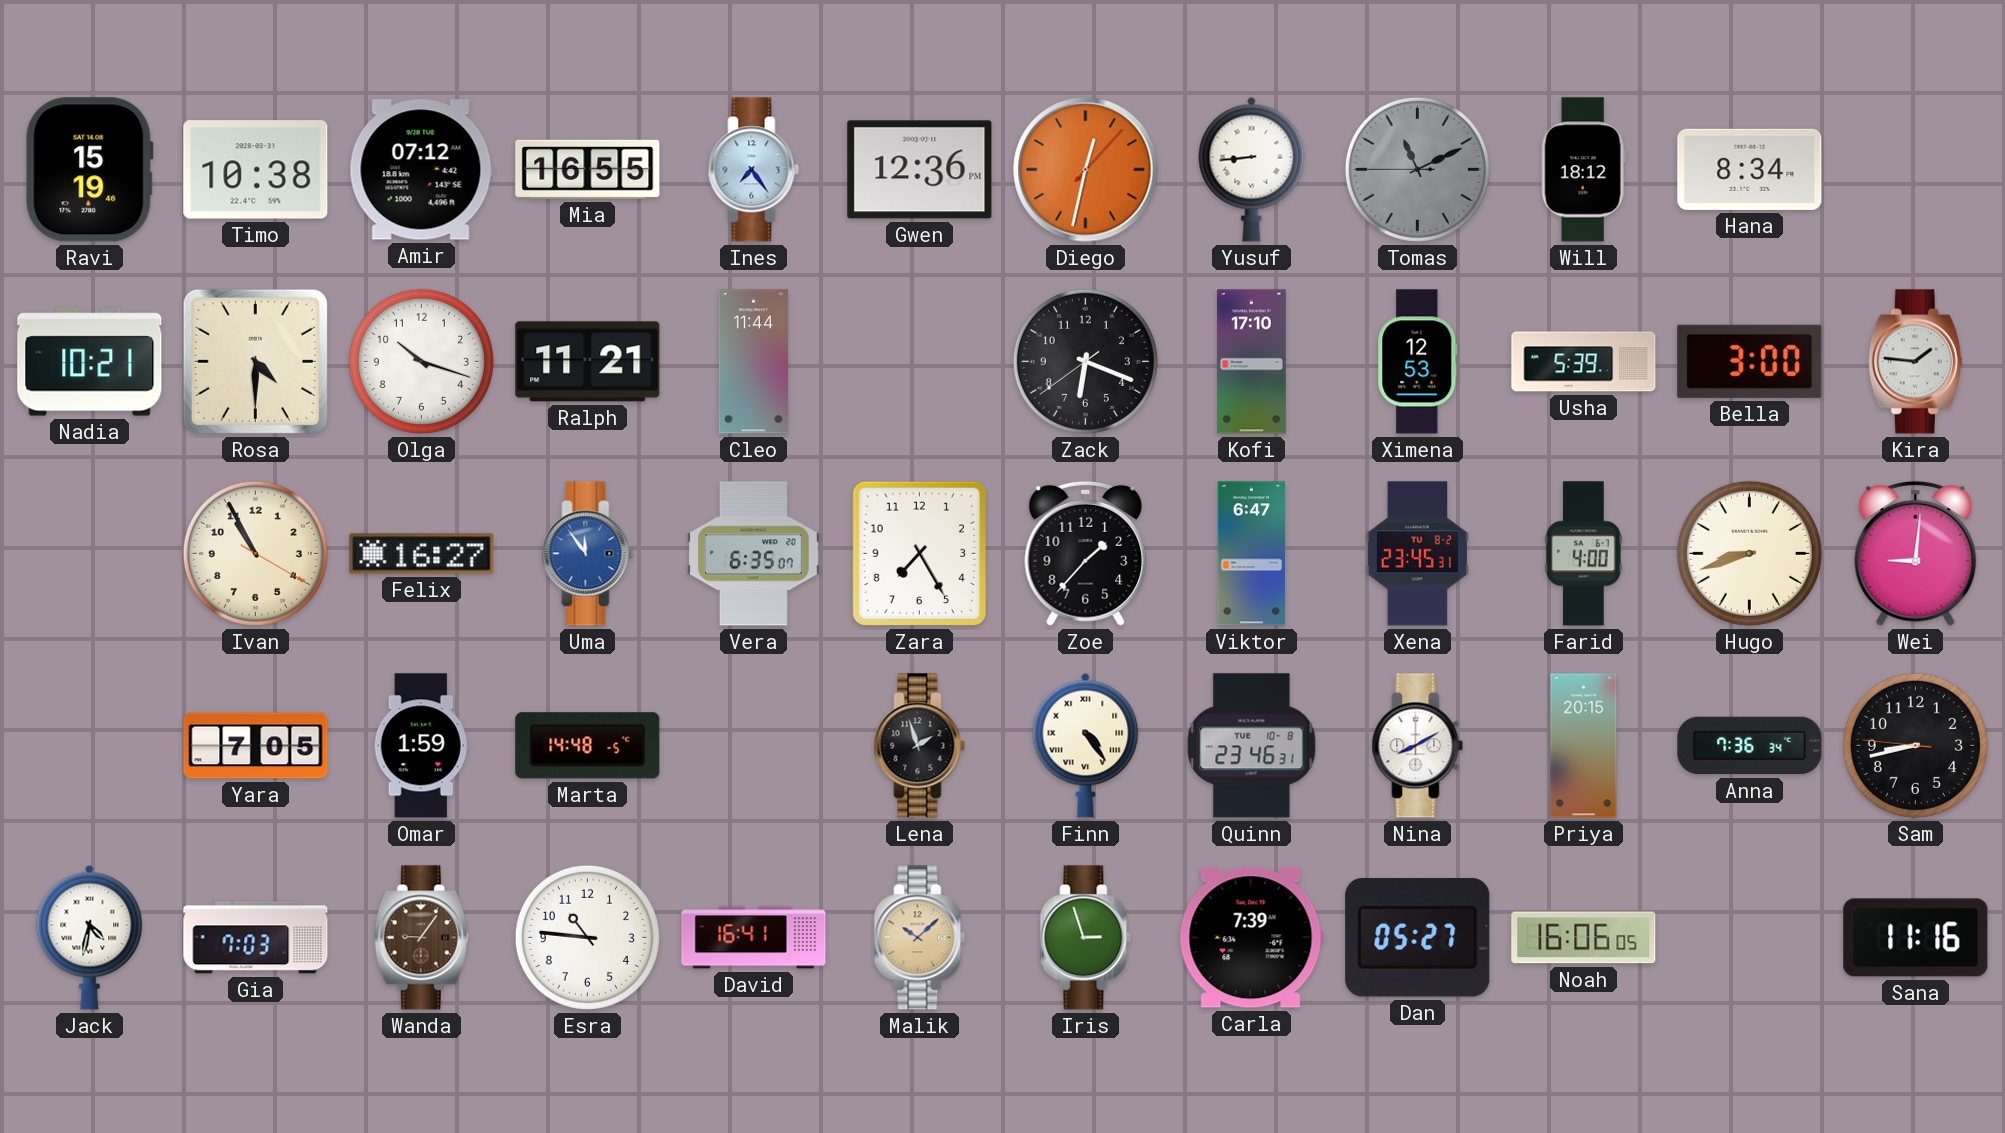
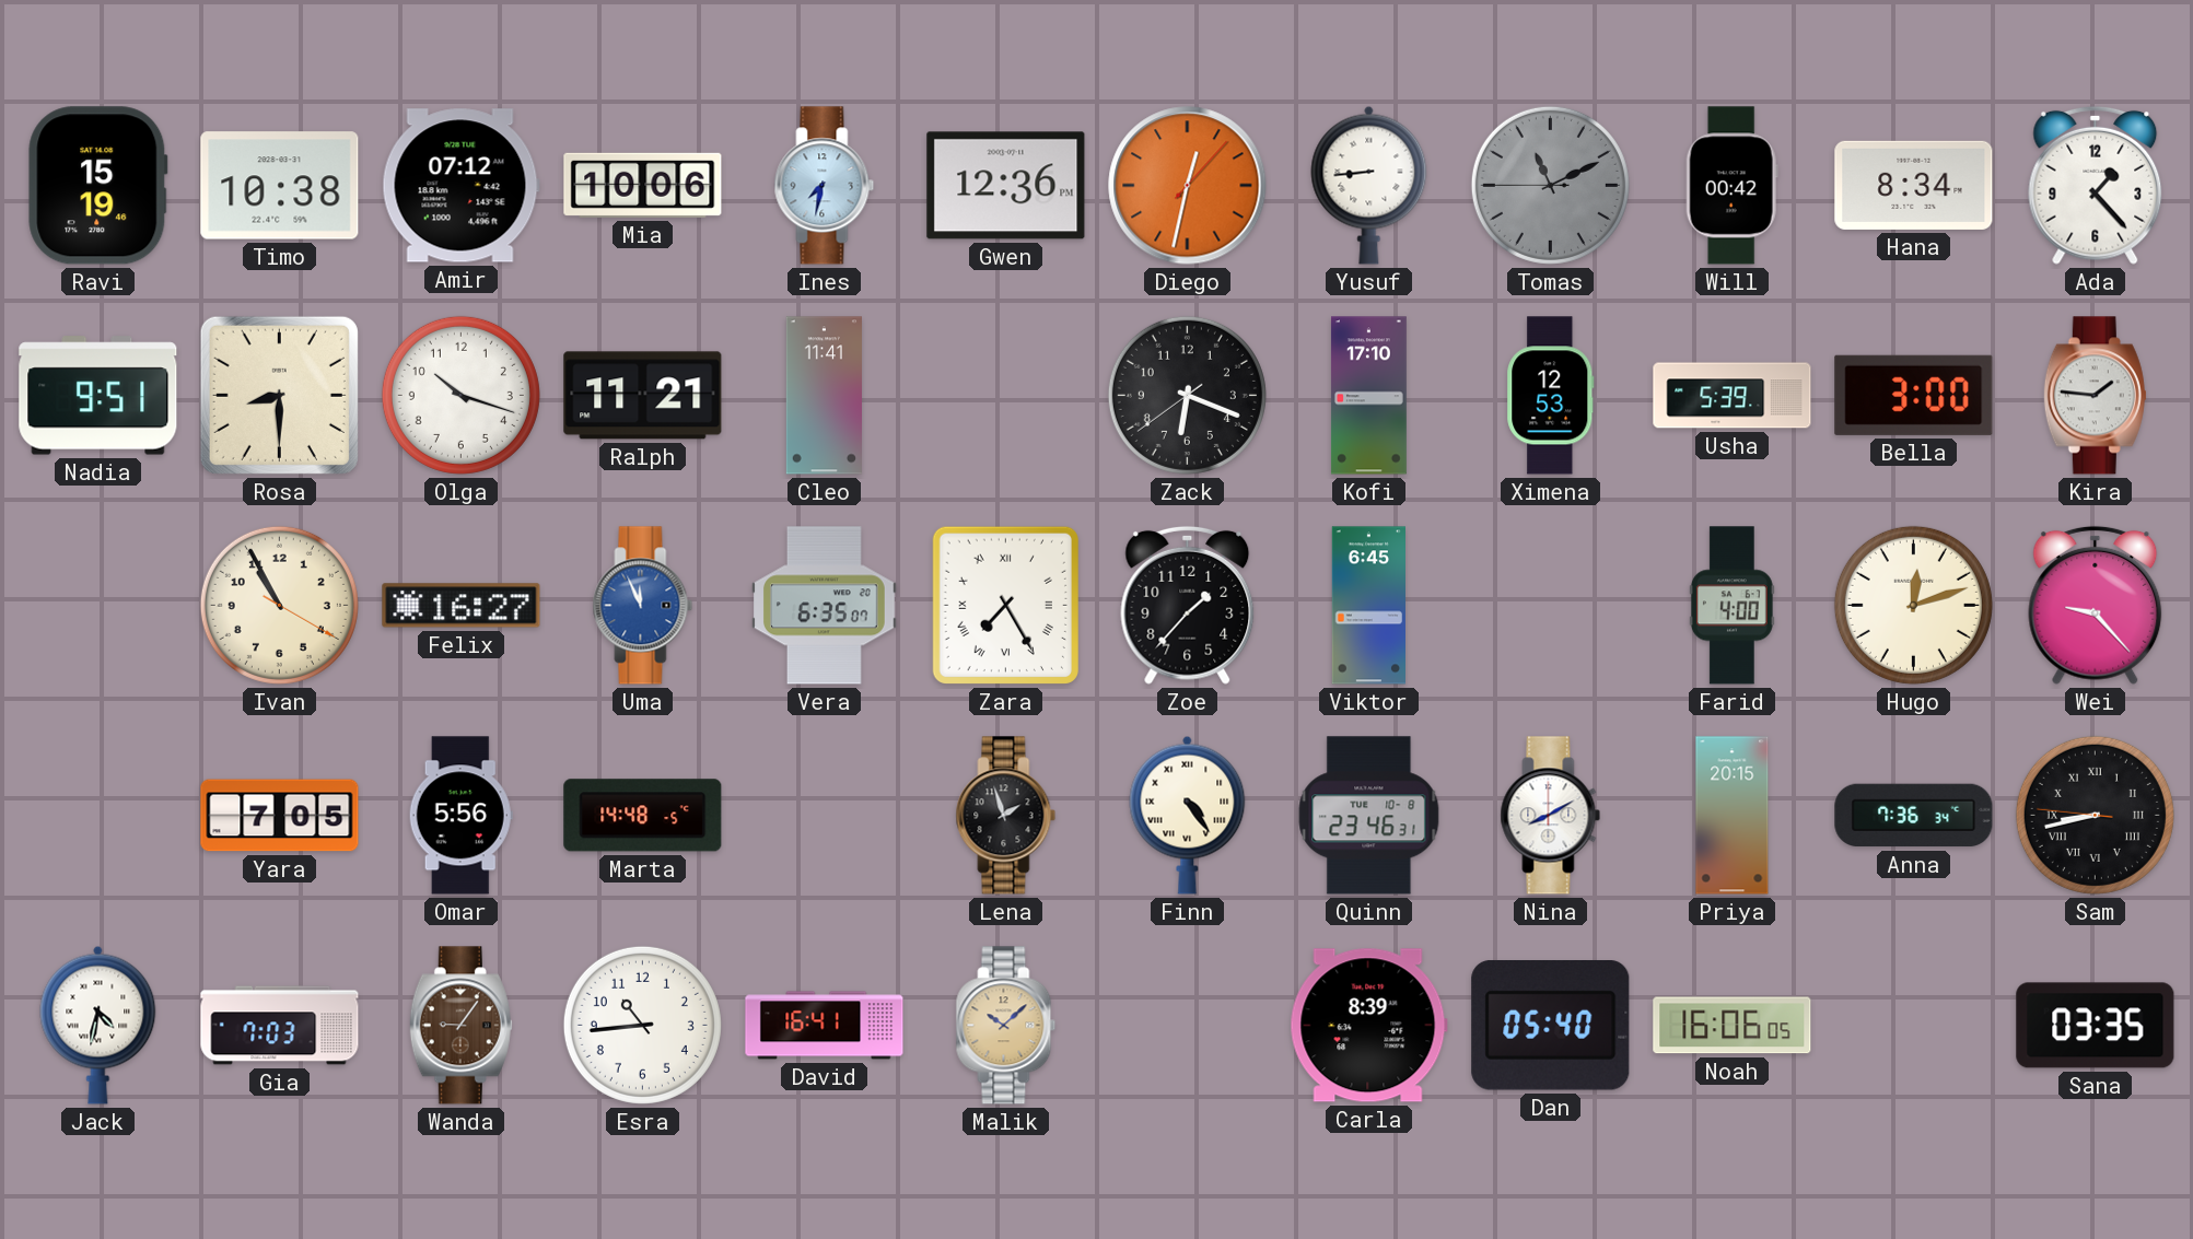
Mia: 16:55 -> 10:06 (643, 185)
Ines: 7:24 -> 7:32 (825, 186)
Will: 18:12 -> 00:42 (1731, 186)
Ada: none -> 1:23 (2096, 185)
Nadia: 10:21 -> 9:51 (98, 396)
Rosa: 4:30 -> 8:30 (279, 395)
Cleo: 11:44 -> 11:41 (824, 396)
Uma: 11:54 -> 11:56 (643, 606)
Zara numerals: Arabic -> Roman (1005, 605)
Viktor: 6:47 -> 6:45 (1368, 606)
Xena: 23:45 -> none (1417, 554)
Hugo: 8:42 -> 12:12 (1913, 605)
Wei: 9:01 -> 9:23 (2096, 605)
Omar: 1:59 -> 5:56 (460, 816)
Sam numerals: Arabic -> Roman (2095, 815)
Esra: 10:46 -> 10:44 (642, 1025)
Iris: 2:57 -> none (1086, 938)
Carla: 7:39 -> 8:39 (1368, 1026)
Dan: 05:27 -> 05:40 (1551, 1026)
Sana: 11:16 -> 03:35 (2096, 1026)
